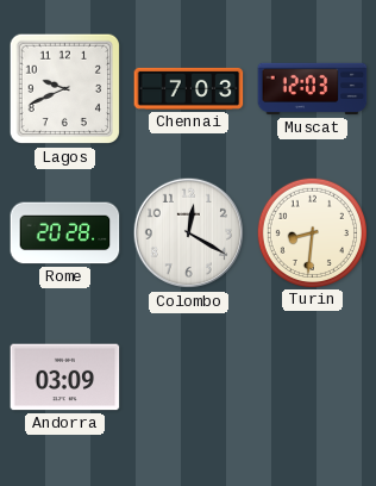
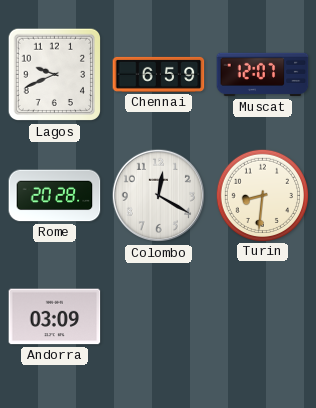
Chennai: 7:03 -> 6:59 (159, 74)
Muscat: 12:03 -> 12:07 (263, 75)
